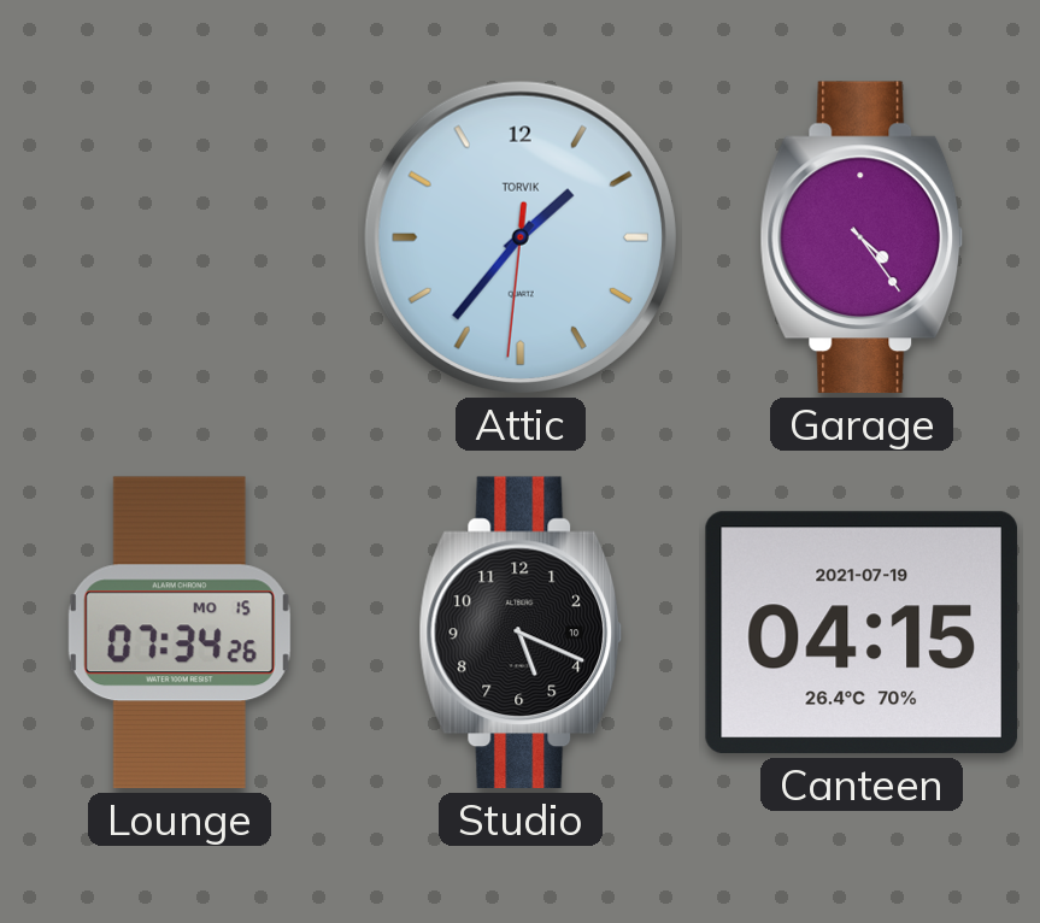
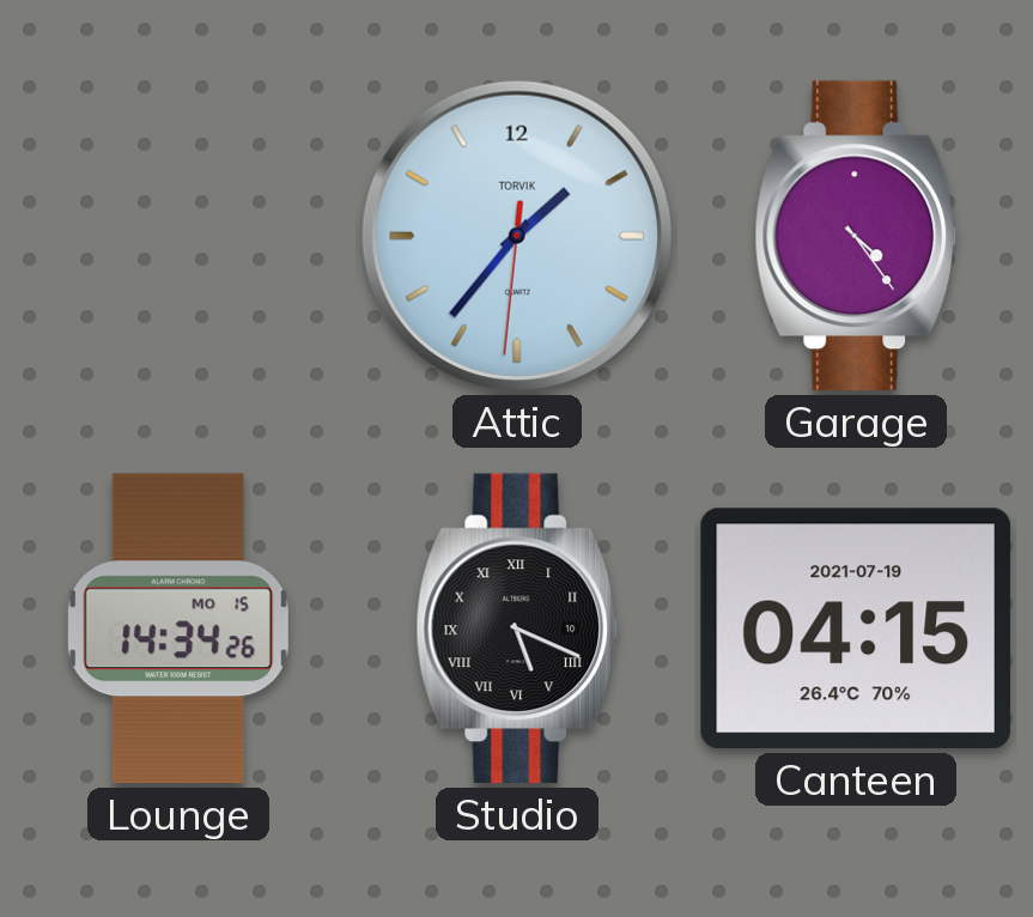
Lounge: 07:34 -> 14:34 (178, 628)
Studio numerals: Arabic -> Roman (517, 628)
